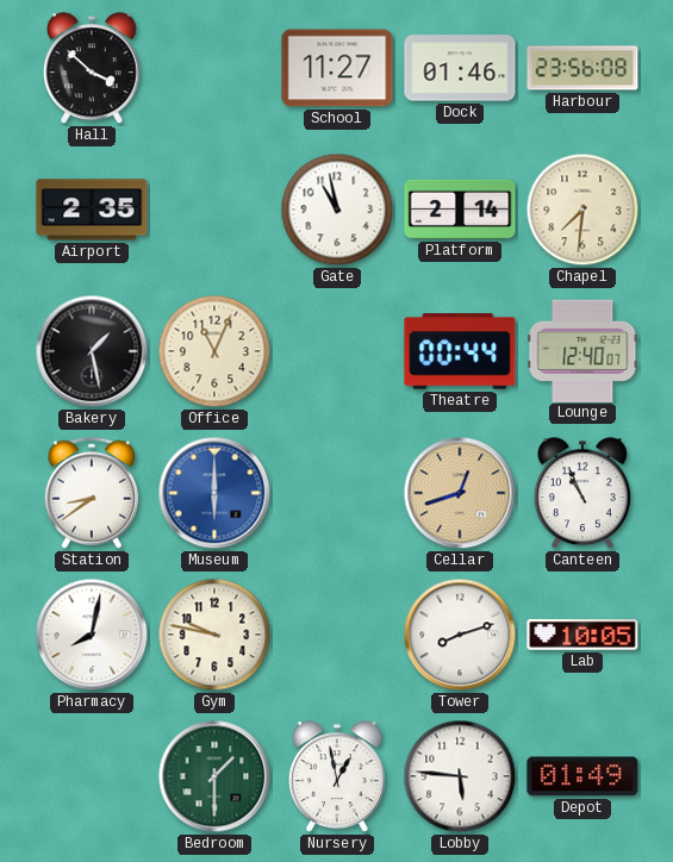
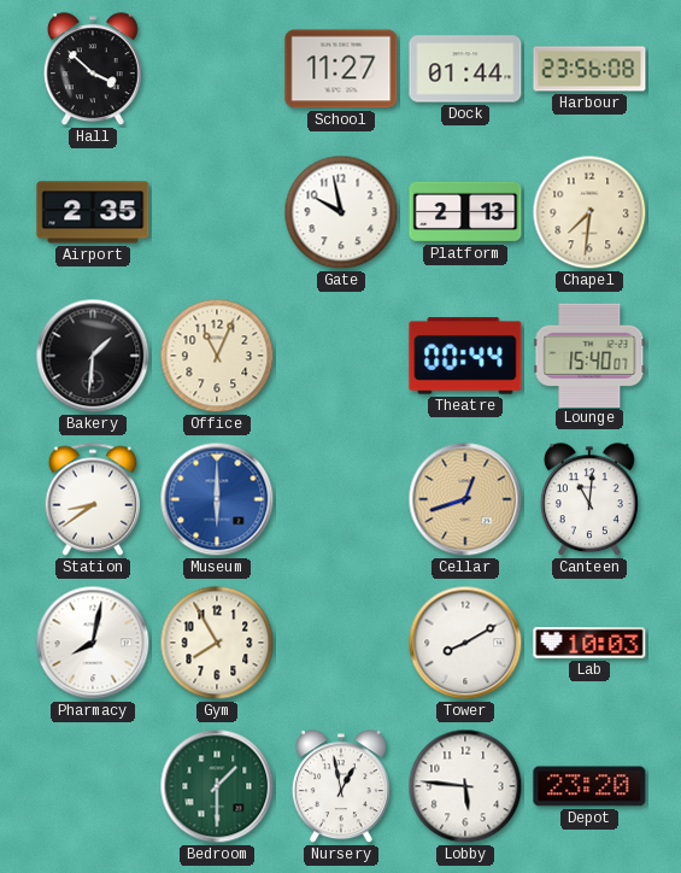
Dock: 01:46 -> 01:44 (465, 69)
Gate: 10:58 -> 9:58 (341, 212)
Platform: 2:14 -> 2:13 (465, 212)
Bakery: 1:28 -> 1:31 (93, 356)
Lounge: 12:40 -> 15:40 (589, 355)
Canteen: 10:56 -> 11:01 (589, 500)
Gym: 9:47 -> 7:55 (217, 643)
Tower: 8:12 -> 8:10 (465, 643)
Lab: 10:05 -> 10:03 (589, 644)
Depot: 01:49 -> 23:20 (589, 786)
